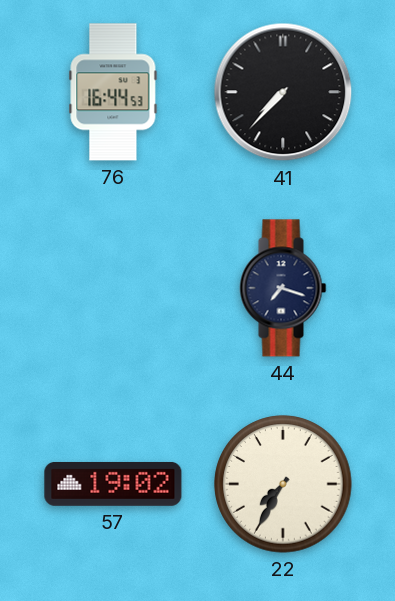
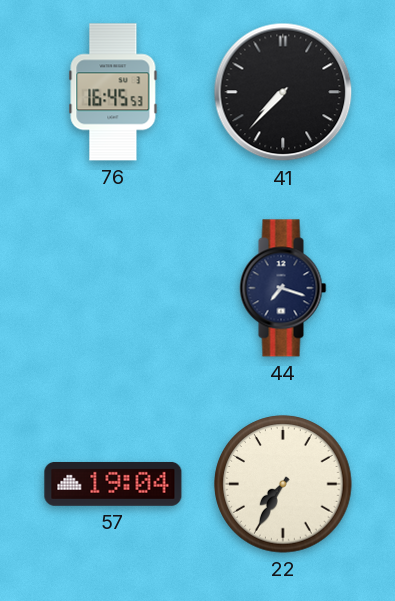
76: 16:44 -> 16:45 (113, 92)
57: 19:02 -> 19:04 (113, 484)
